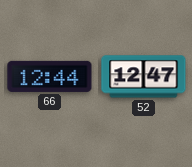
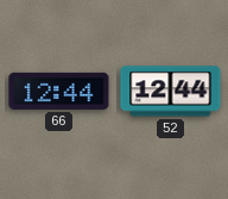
52: 12:47 -> 12:44 (171, 92)
